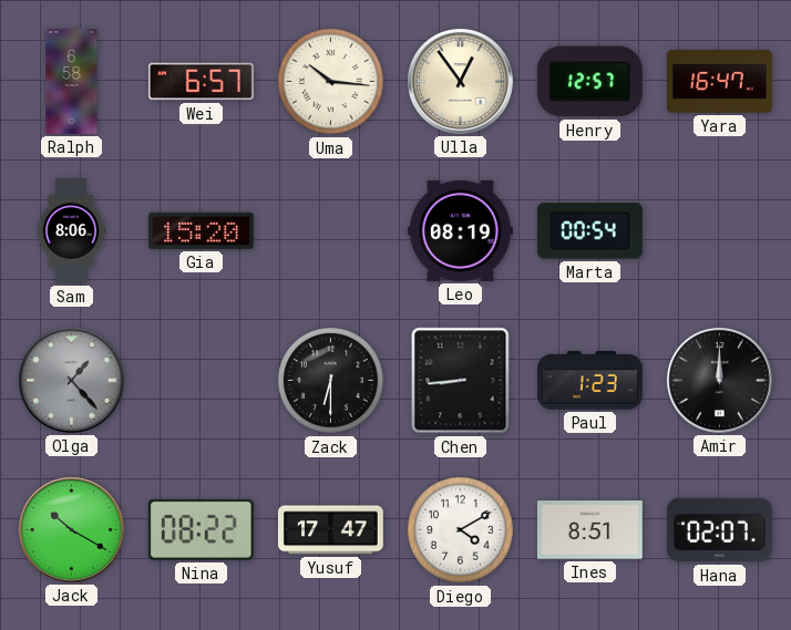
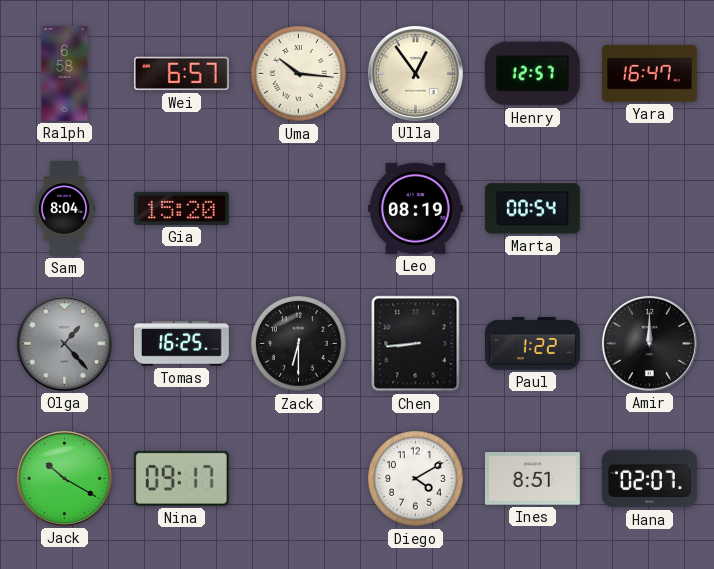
Sam: 8:06 -> 8:04 (64, 209)
Tomas: none -> 16:25 (182, 344)
Paul: 1:23 -> 1:22 (533, 344)
Nina: 08:22 -> 09:17 (181, 478)
Yusuf: 17:47 -> none (330, 530)
